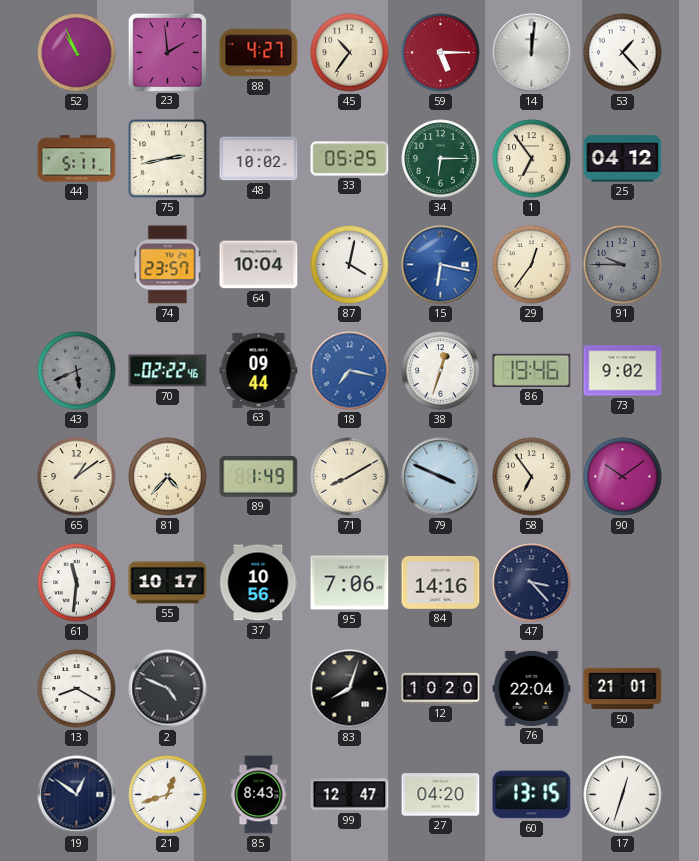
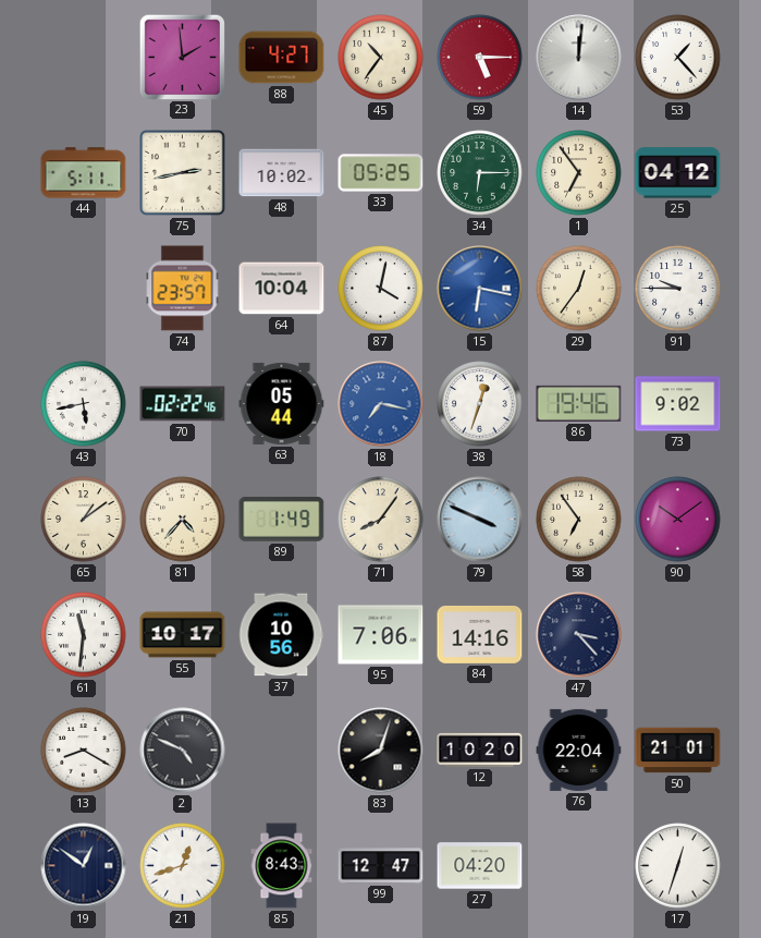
52: 10:56 -> none (77, 53)
91 dial: grey -> white (678, 289)
43: 5:41 -> 5:43 (84, 404)
43 dial: grey -> white (84, 404)
63: 09:44 -> 05:44 (282, 403)
71: 8:10 -> 8:06 (381, 520)
60: 13:15 -> none (532, 795)
